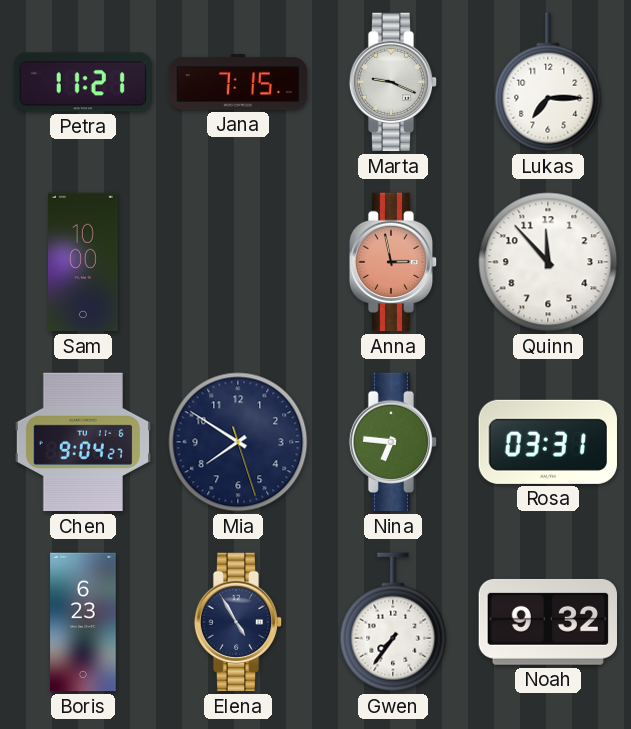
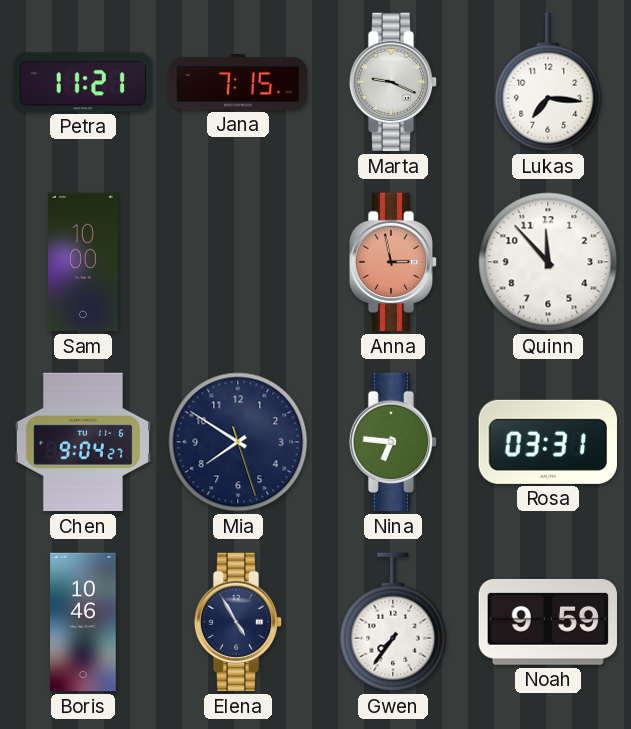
Lukas: 7:15 -> 7:16 (548, 82)
Boris: 6:23 -> 10:46 (83, 622)
Noah: 9:32 -> 9:59 (547, 622)
